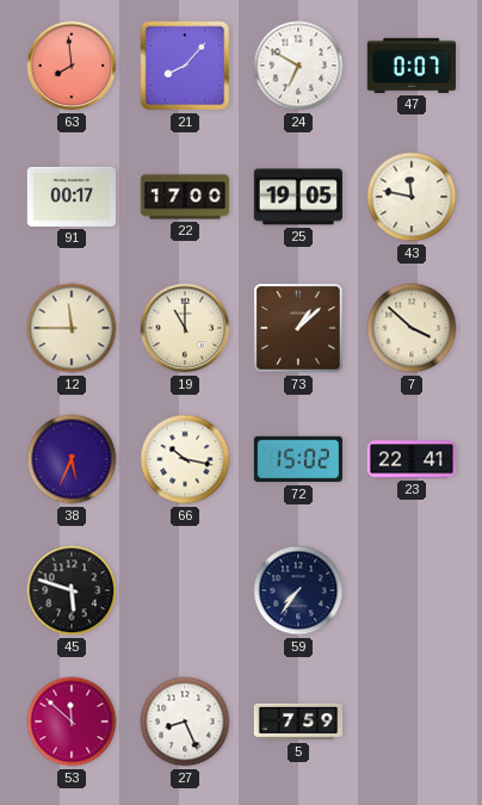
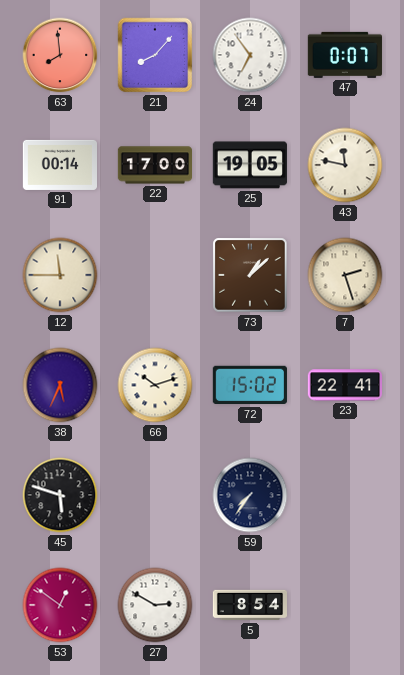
24: 6:50 -> 6:54 (250, 55)
91: 00:17 -> 00:14 (59, 165)
19: 11:00 -> none (185, 328)
7: 3:52 -> 2:27 (345, 275)
66: 10:17 -> 10:12 (155, 385)
53: 11:52 -> 12:51 (60, 605)
27: 8:26 -> 2:50 (155, 605)
5: 7:59 -> 8:54 (250, 605)
